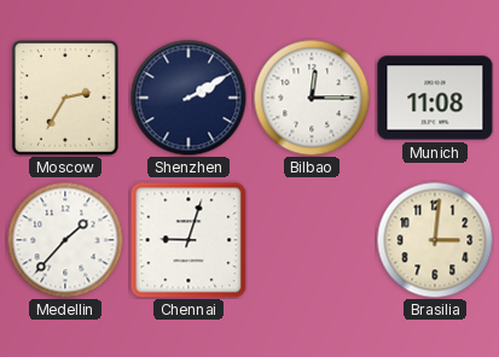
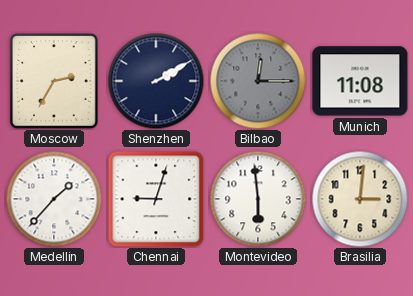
Bilbao dial: white -> grey (258, 81)
Montevideo: none -> 5:59 (258, 199)
